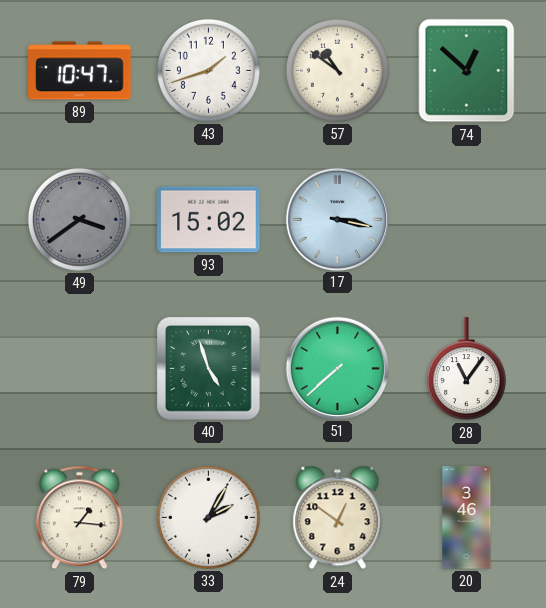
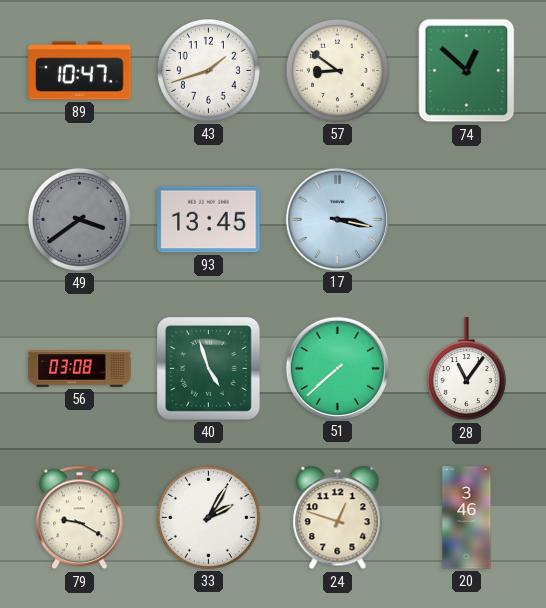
57: 10:51 -> 8:51 (337, 70)
93: 15:02 -> 13:45 (209, 220)
56: none -> 03:08 (80, 369)
79: 1:16 -> 9:20 (80, 518)
24: 12:51 -> 12:48 (338, 518)
